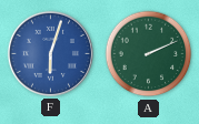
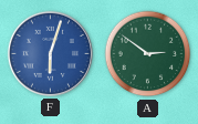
A: 2:11 -> 2:51 (148, 54)
